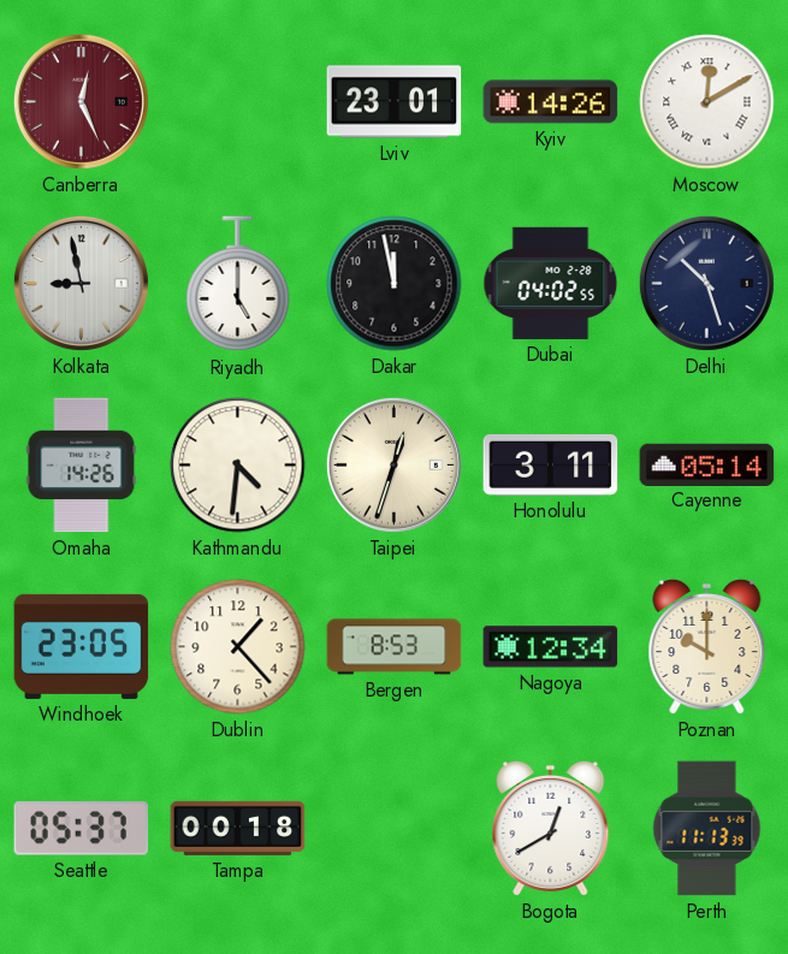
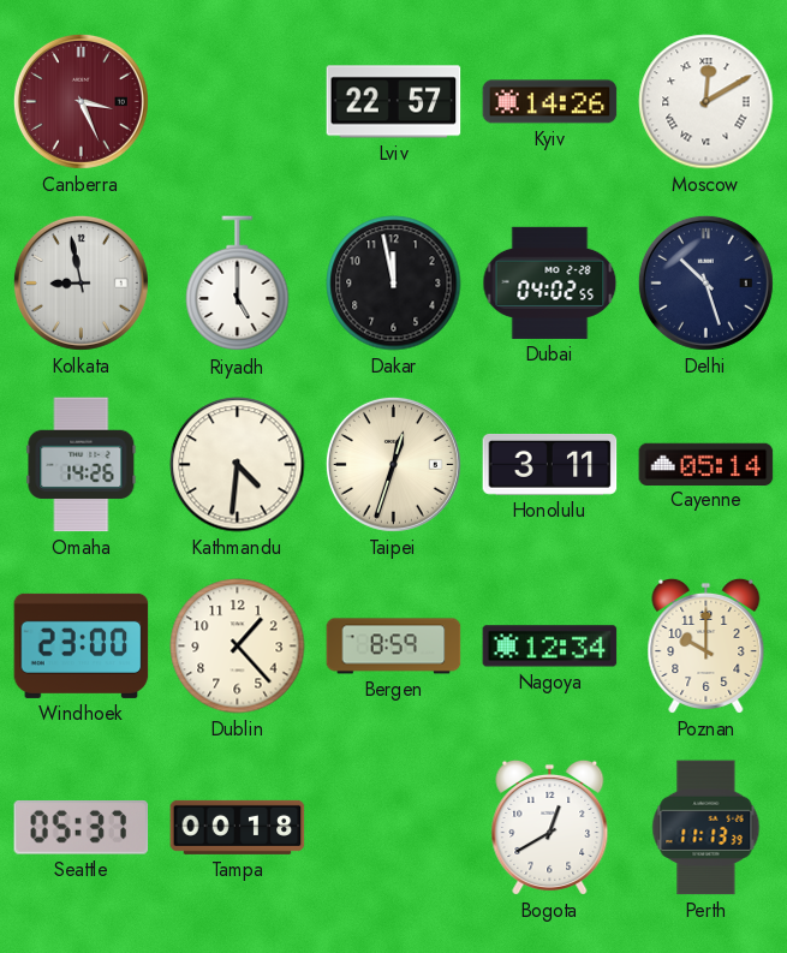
Canberra: 12:26 -> 3:26 (81, 101)
Lviv: 23:01 -> 22:57 (394, 102)
Windhoek: 23:05 -> 23:00 (82, 645)
Bergen: 8:53 -> 8:59 (394, 647)
